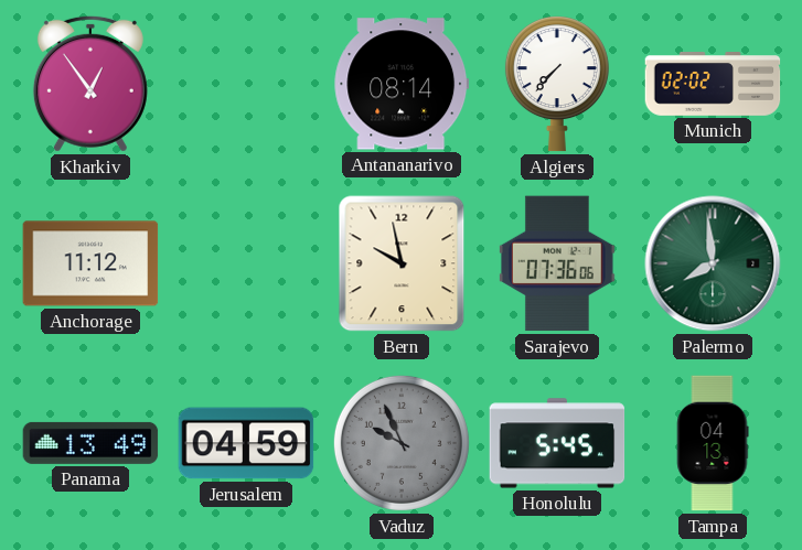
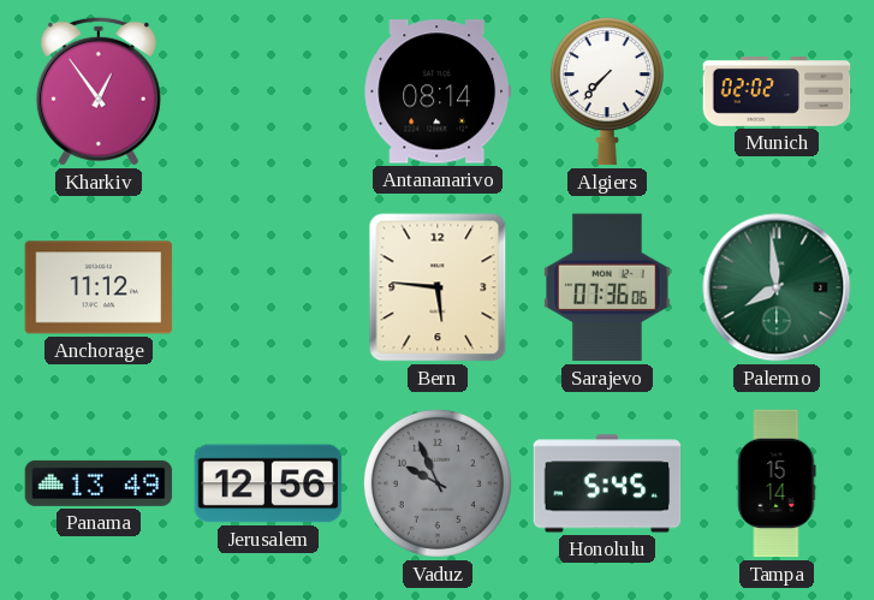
Bern: 9:58 -> 5:46 (438, 287)
Jerusalem: 04:59 -> 12:56 (268, 483)
Tampa: 04:13 -> 15:14 (777, 483)
